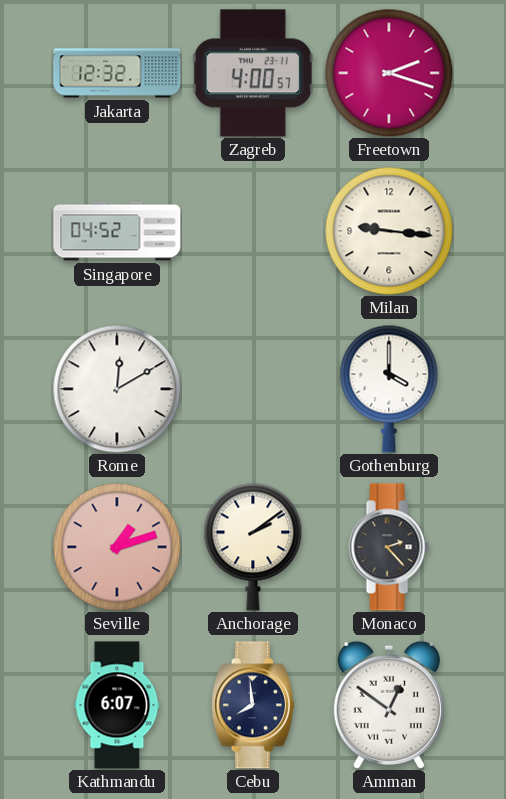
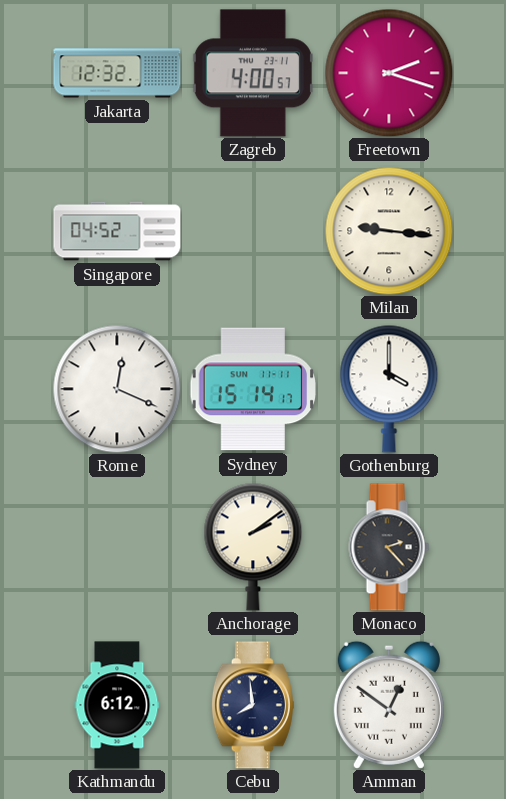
Rome: 12:10 -> 12:19 (117, 389)
Sydney: none -> 15:14 (253, 389)
Seville: 1:12 -> none (117, 547)
Kathmandu: 6:07 -> 6:12 (117, 705)
